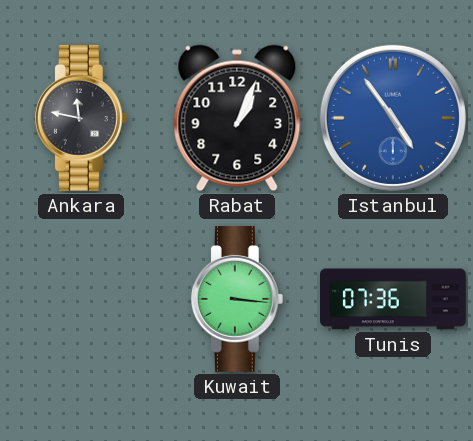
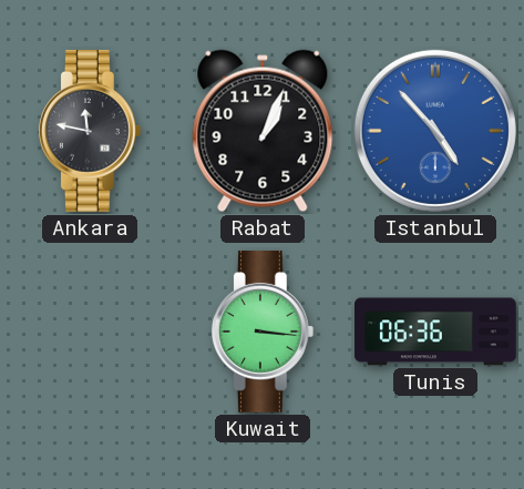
Istanbul: 4:54 -> 4:53 (435, 131)
Tunis: 07:36 -> 06:36 (436, 332)
